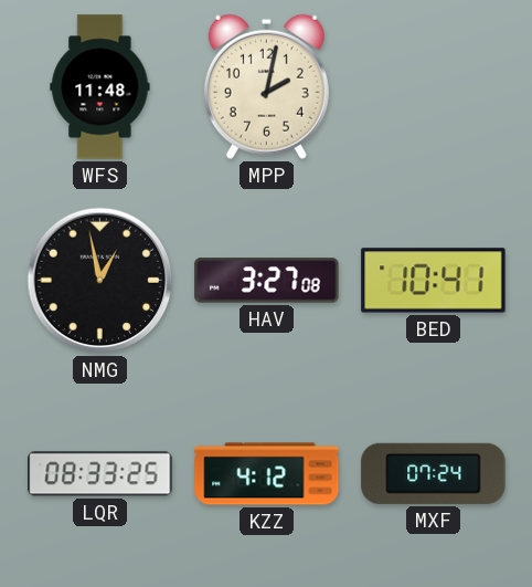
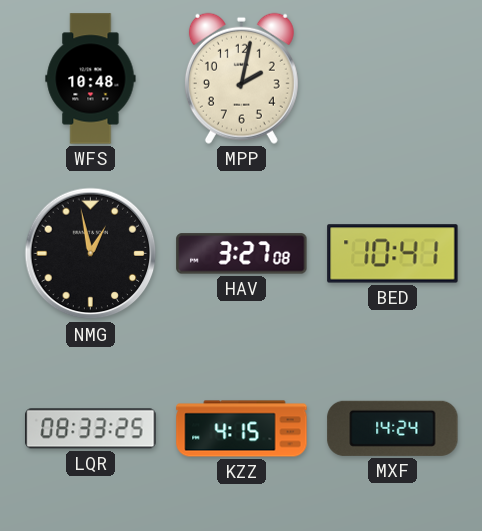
WFS: 11:48 -> 10:48 (91, 79)
KZZ: 4:12 -> 4:15 (242, 429)
MXF: 07:24 -> 14:24 (393, 428)
